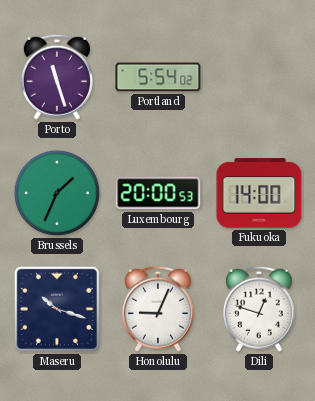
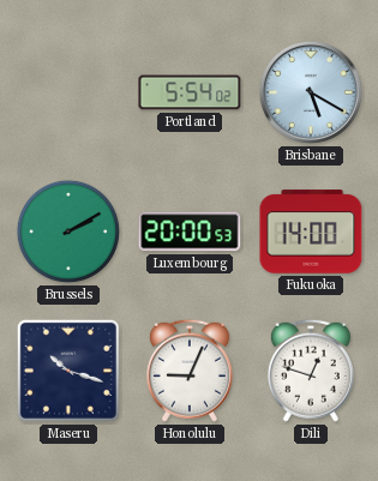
Porto: 11:27 -> none (57, 77)
Brisbane: none -> 5:20 (311, 92)
Brussels: 1:34 -> 2:10 (68, 232)
